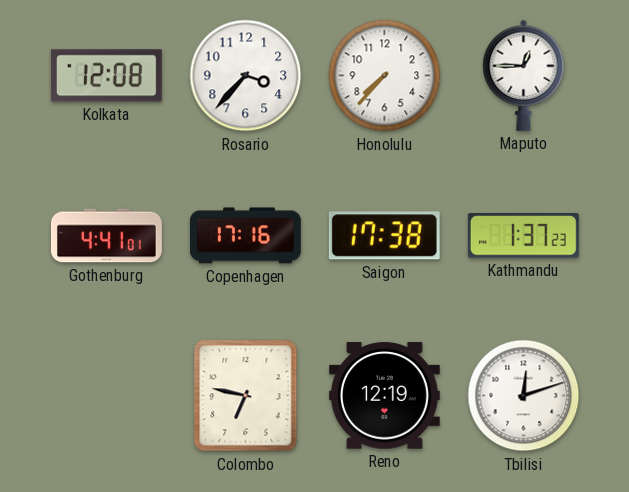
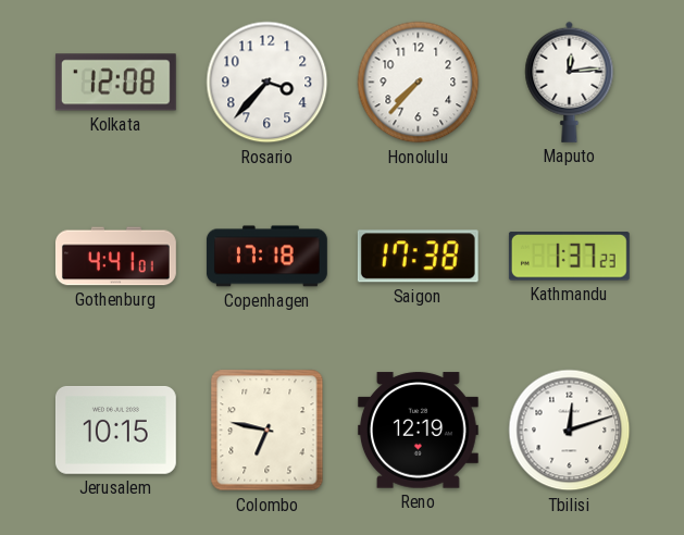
Maputo: 12:45 -> 12:14 (570, 82)
Copenhagen: 17:16 -> 17:18 (268, 257)
Jerusalem: none -> 10:15 (115, 431)
